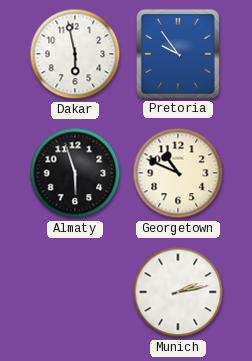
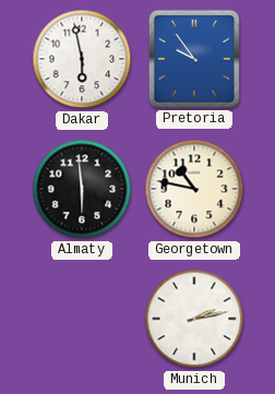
Almaty: 5:57 -> 5:59 (82, 189)
Georgetown: 10:49 -> 10:47 (194, 189)
